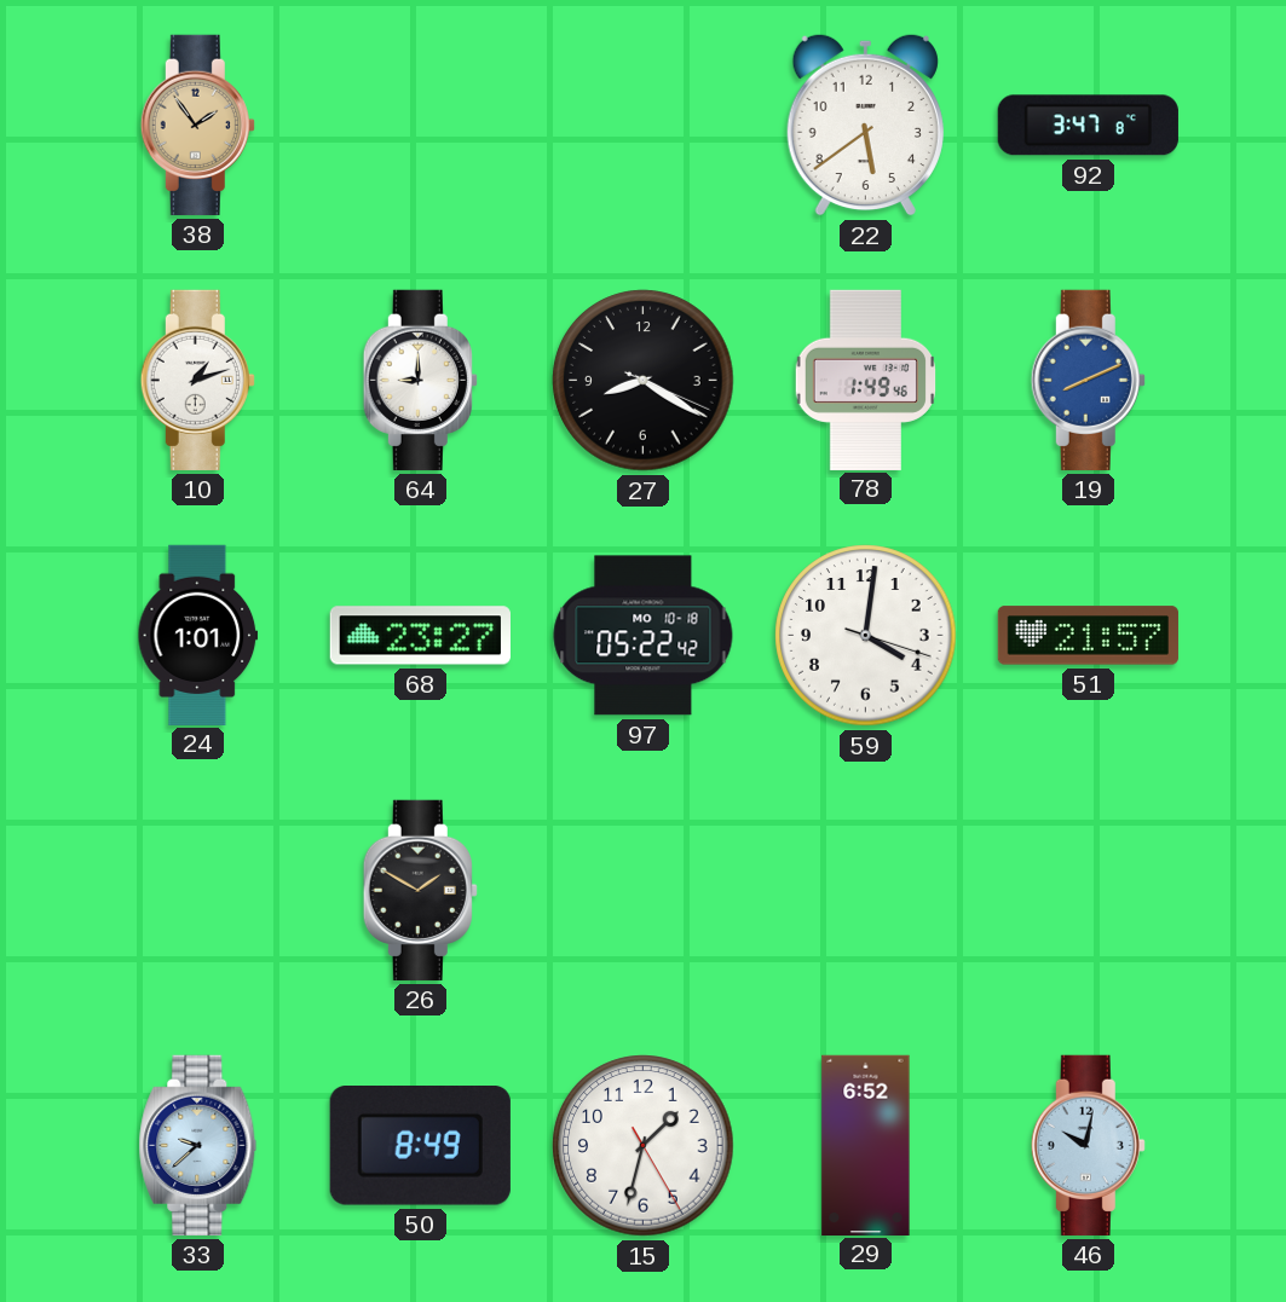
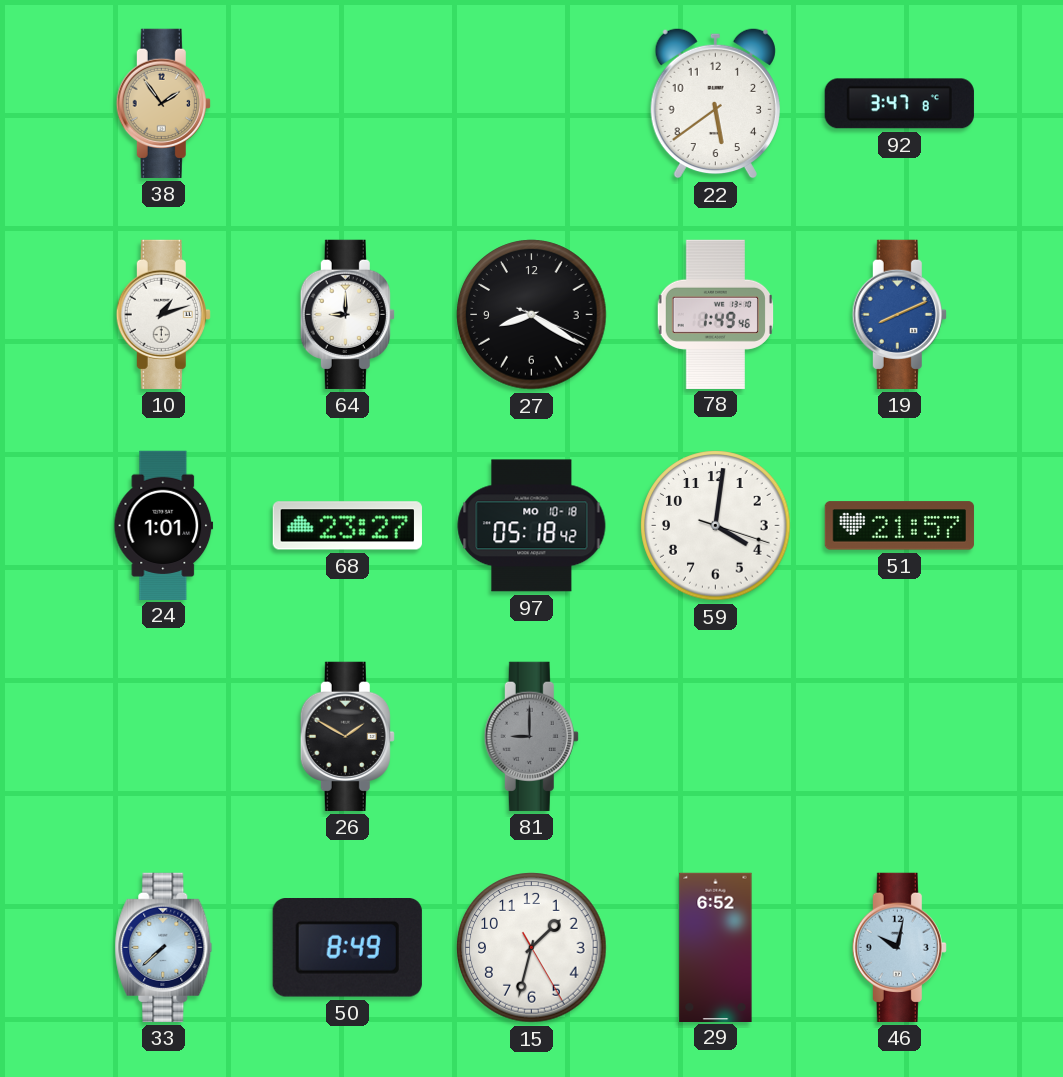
97: 05:22 -> 05:18 (532, 526)
81: none -> 9:00 (531, 736)
33: 9:38 -> 7:38 (164, 947)
